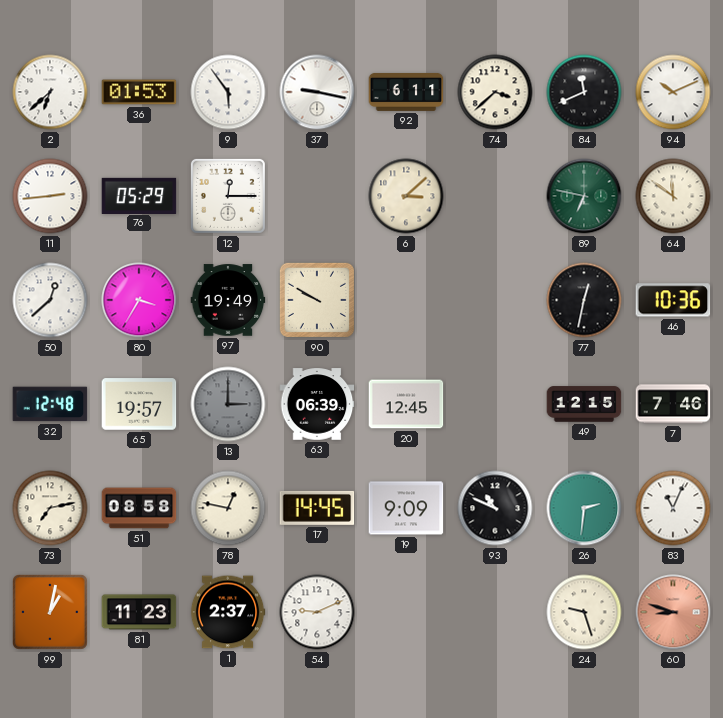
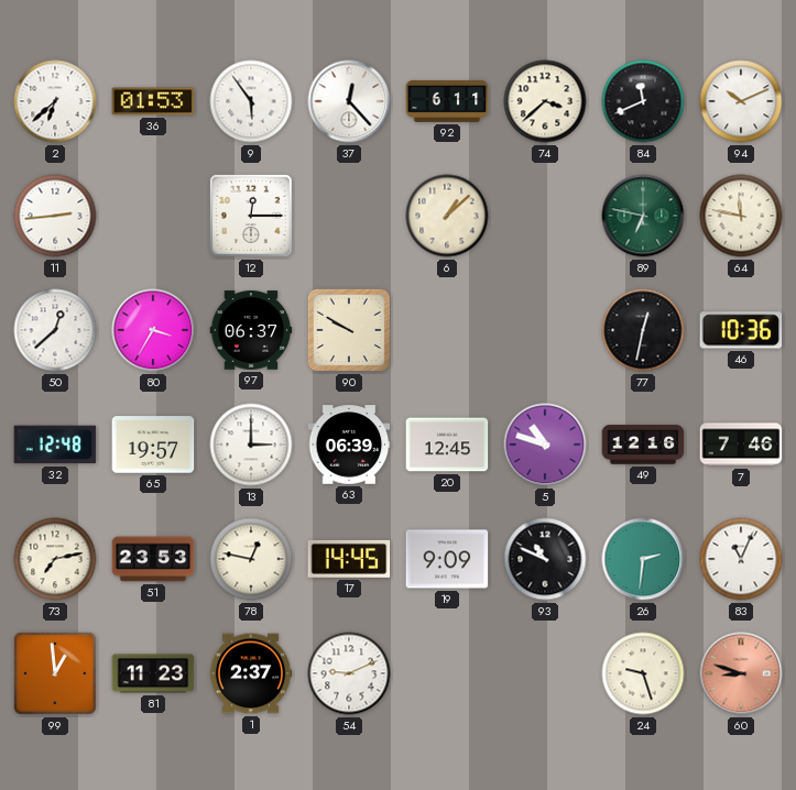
37: 9:17 -> 12:23 (349, 101)
76: 05:29 -> none (139, 195)
6: 3:08 -> 1:08 (447, 216)
64: 11:51 -> 11:47 (741, 216)
97: 19:49 -> 06:37 (251, 330)
13 dial: grey -> white (251, 445)
5: none -> 10:48 (545, 445)
49: 12:15 -> 12:16 (643, 445)
51: 08:58 -> 23:53 (153, 559)
99: 1:02 -> 12:59 (56, 674)
